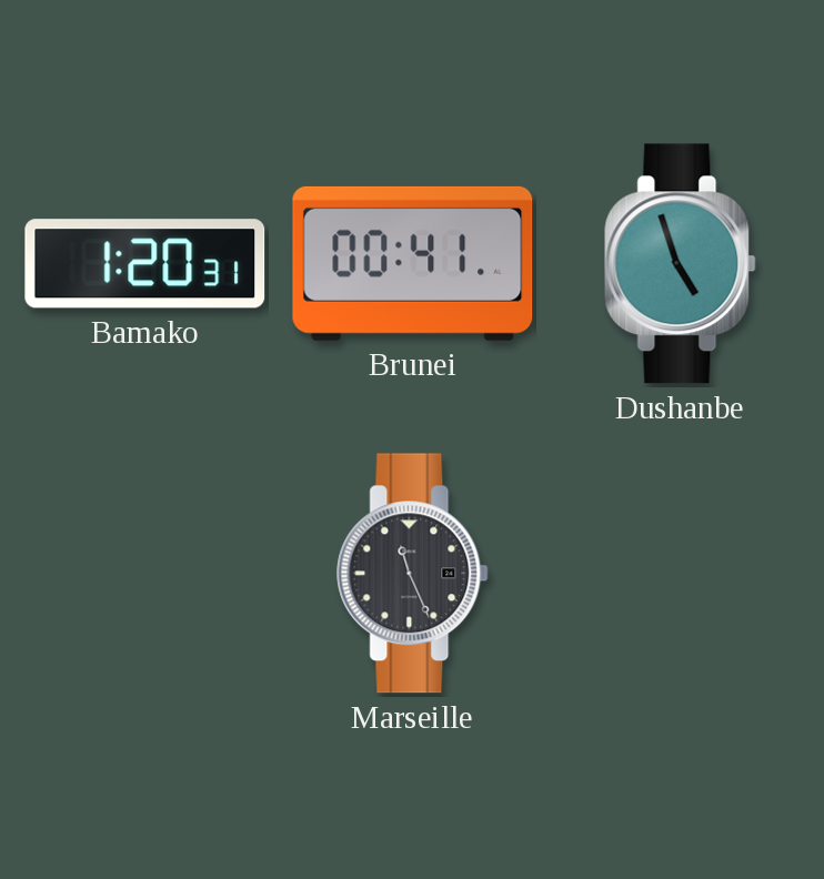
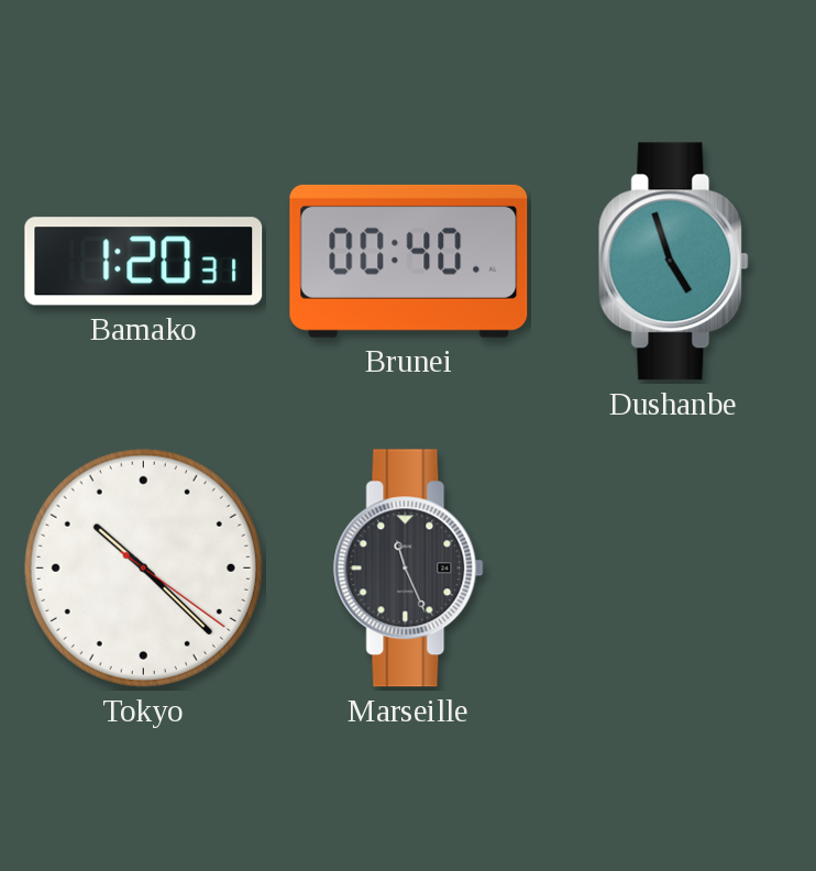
Brunei: 00:41 -> 00:40 (409, 261)
Tokyo: none -> 10:22 (143, 567)
